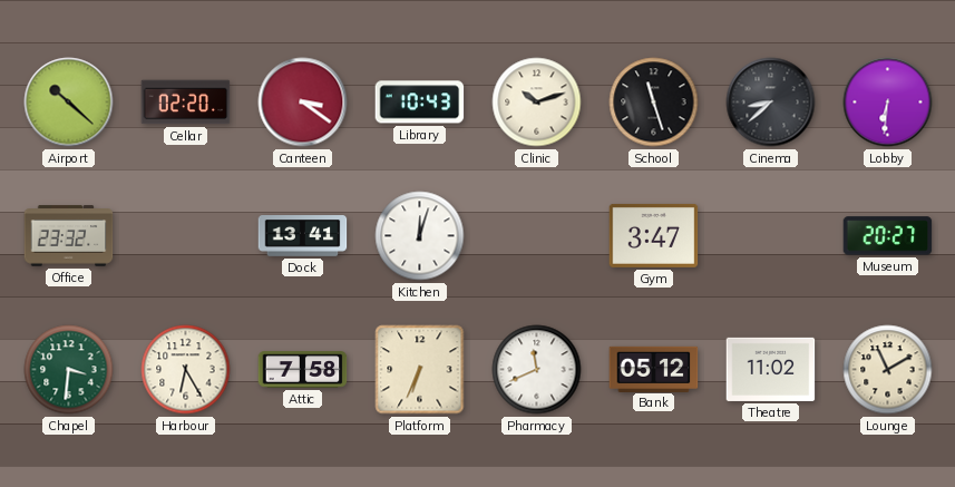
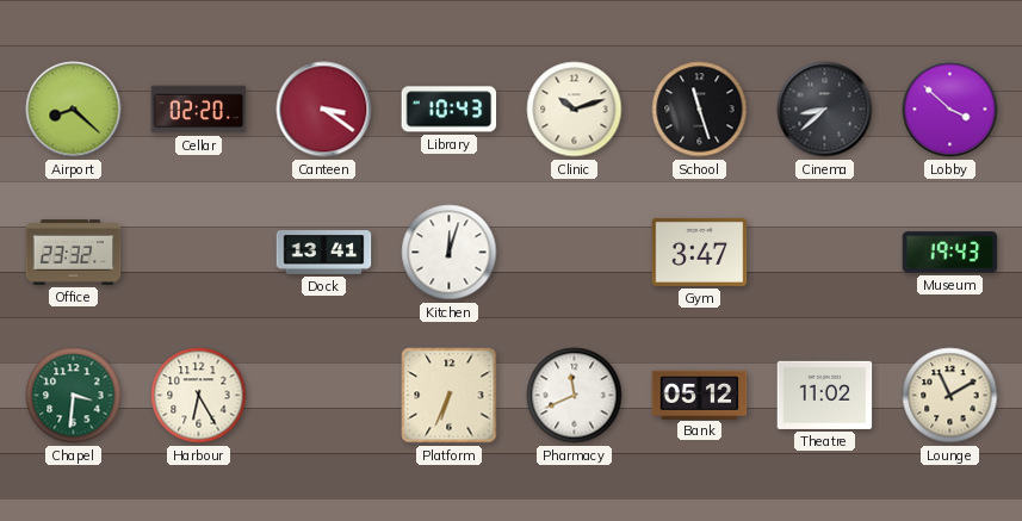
Airport: 10:22 -> 8:22 (74, 110)
Lobby: 6:31 -> 3:52 (950, 110)
Museum: 20:27 -> 19:43 (950, 253)
Attic: 7:58 -> none (303, 370)
